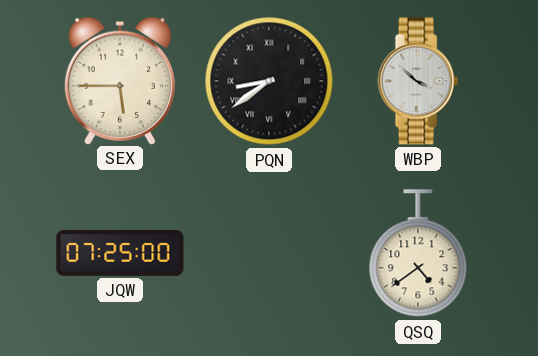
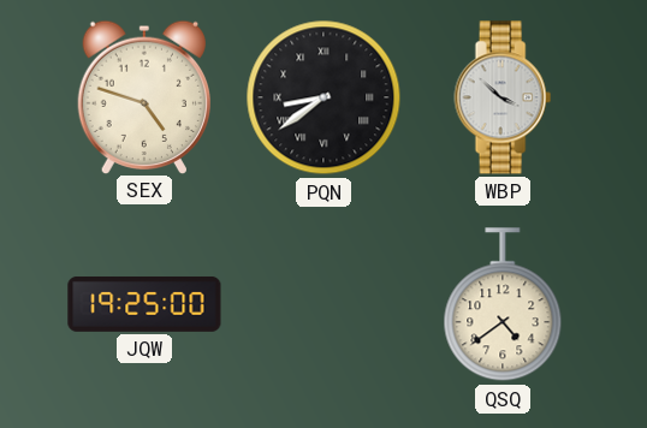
SEX: 5:45 -> 4:48 (143, 96)
JQW: 07:25 -> 19:25 (144, 304)
